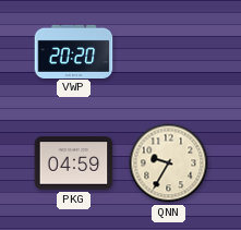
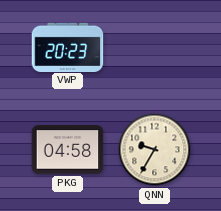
VWP: 20:20 -> 20:23 (68, 47)
PKG: 04:59 -> 04:58 (68, 150)
